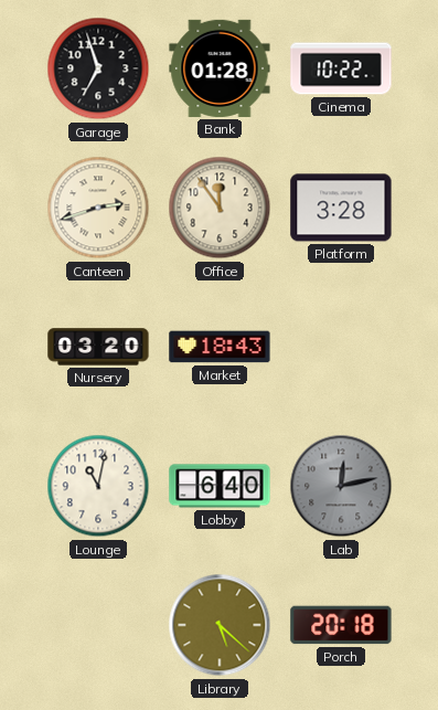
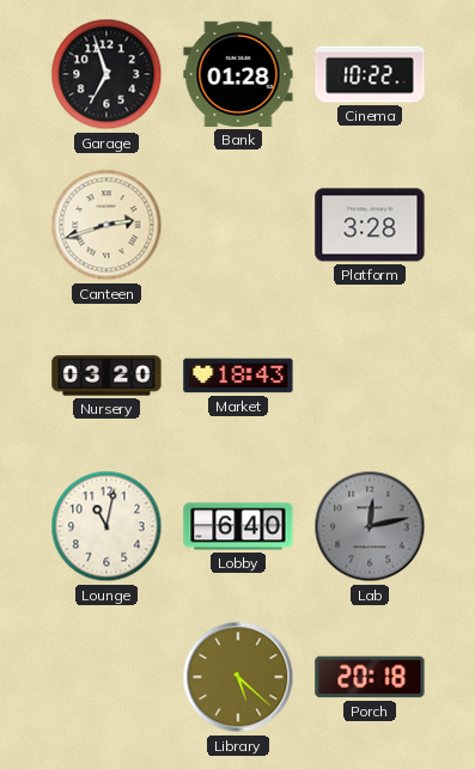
Office: 11:54 -> none (220, 208)
